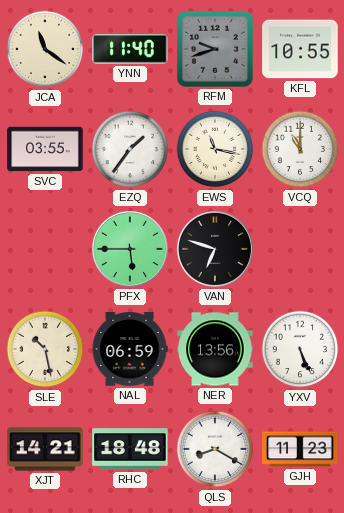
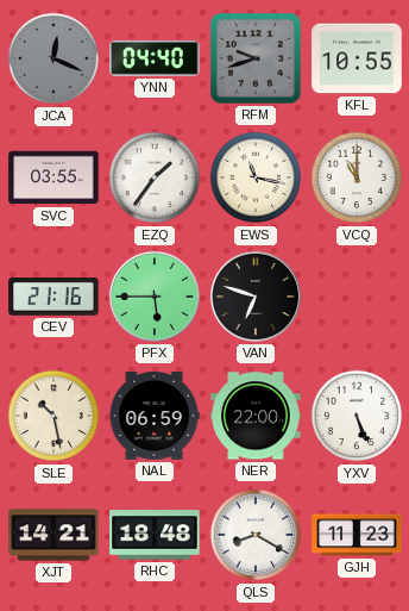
JCA: 11:21 -> 12:19 (54, 58)
JCA dial: cream -> grey (54, 58)
YNN: 11:40 -> 04:40 (155, 58)
CEV: none -> 21:16 (54, 298)
NER: 13:56 -> 22:00 (256, 416)
